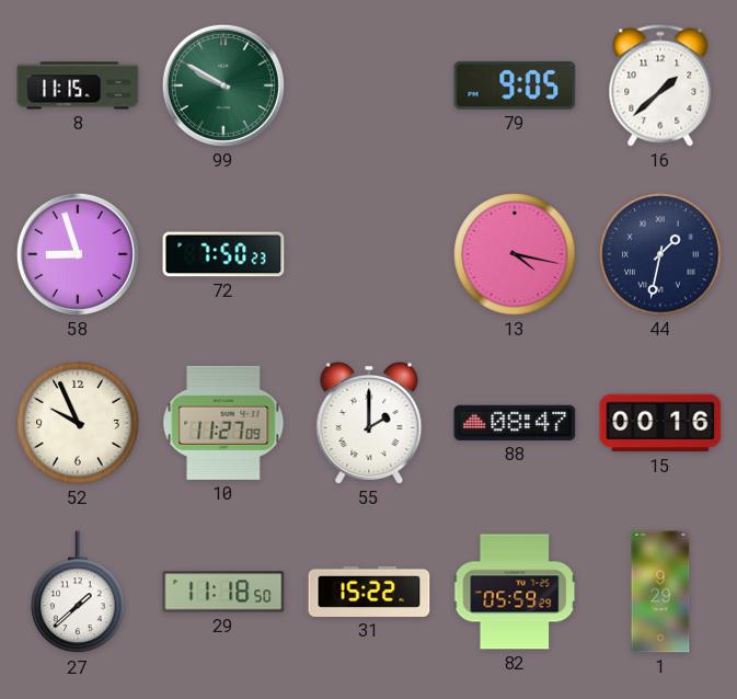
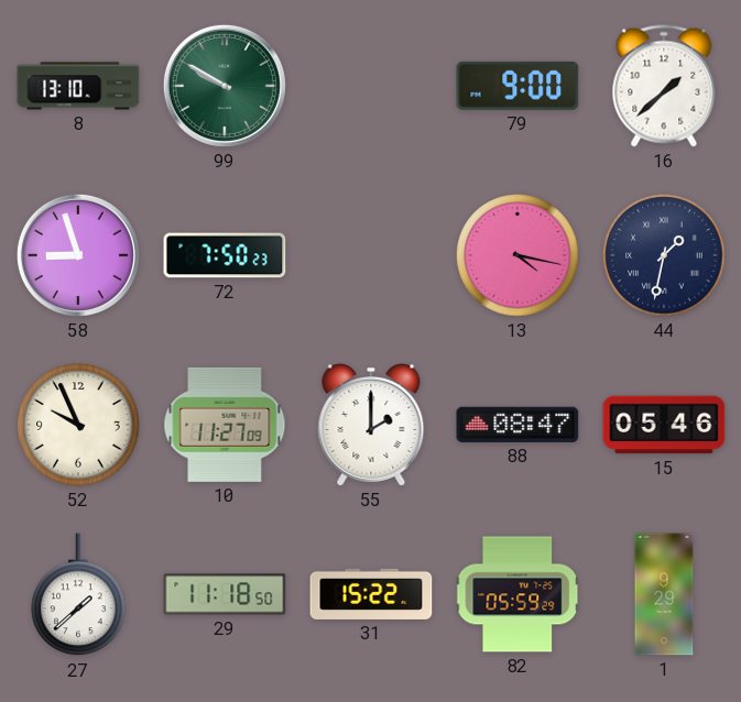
8: 11:15 -> 13:10 (78, 86)
79: 9:05 -> 9:00 (517, 86)
15: 00:16 -> 05:46 (664, 425)
